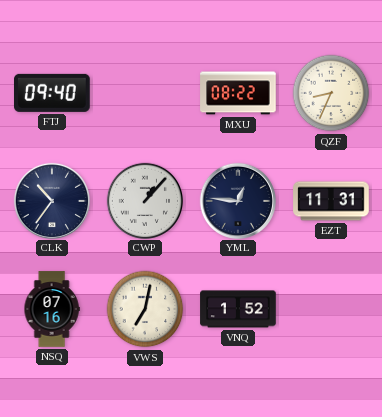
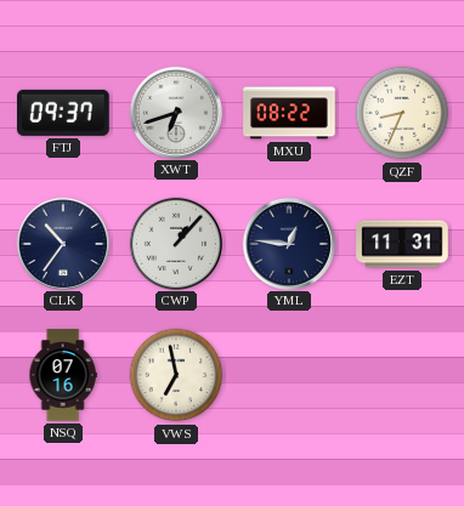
FTJ: 09:40 -> 09:37 (64, 113)
XWT: none -> 6:42 (175, 112)
VWS: 7:02 -> 6:58 (176, 375)
VNQ: 1:52 -> none (238, 309)
